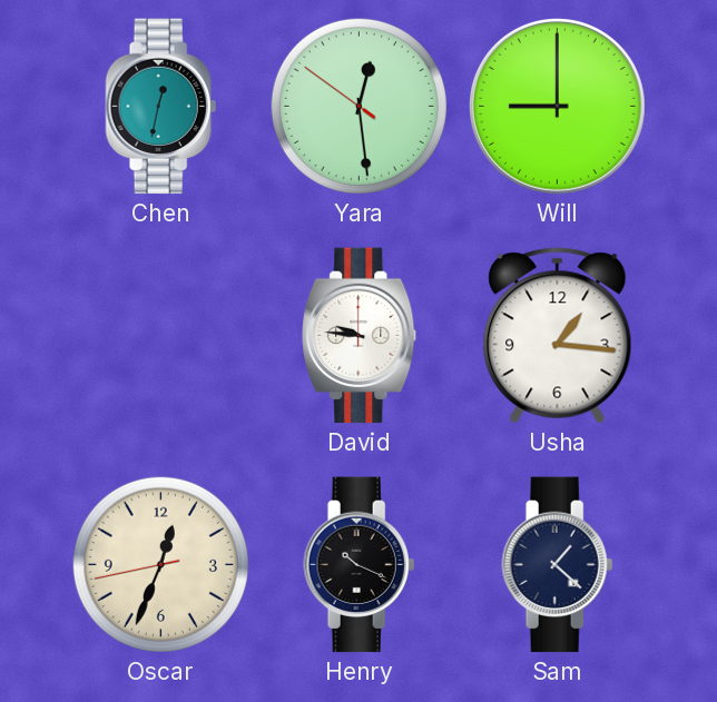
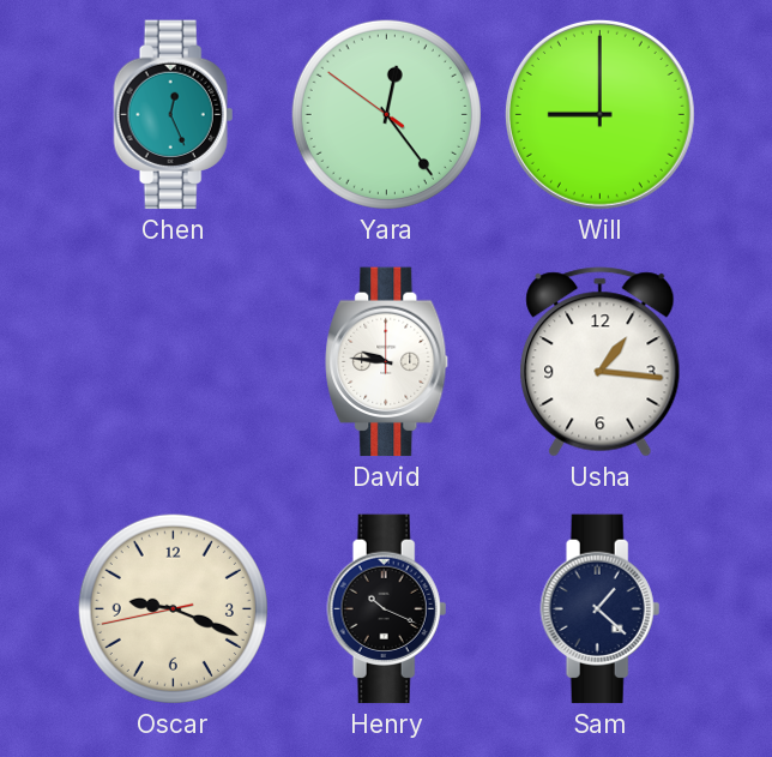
Chen: 12:32 -> 12:26 (174, 115)
Yara: 12:28 -> 12:23 (386, 114)
Oscar: 12:33 -> 9:18 (173, 608)
